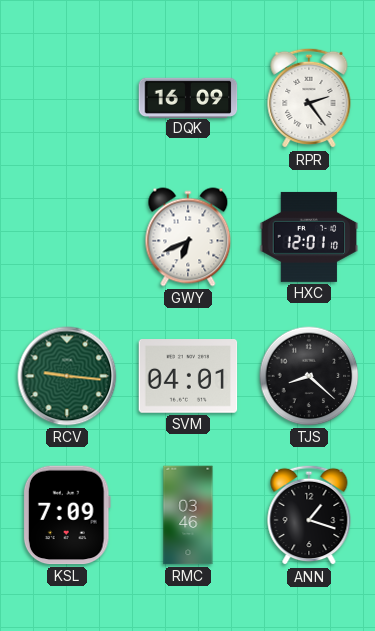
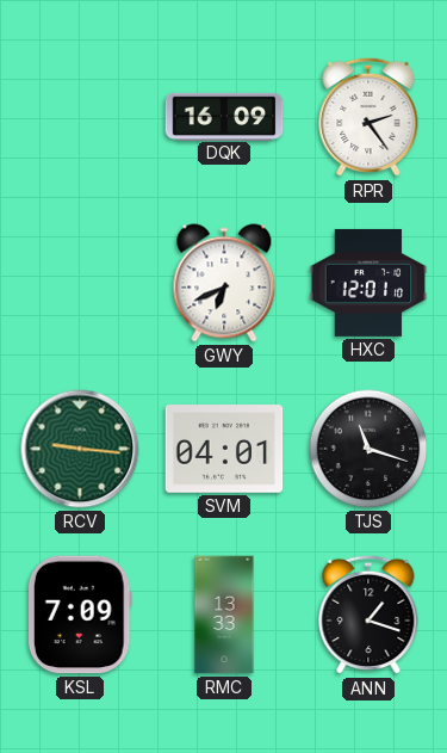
TJS: 8:22 -> 11:18 (368, 449)
RMC: 03:46 -> 13:33 (224, 615)
